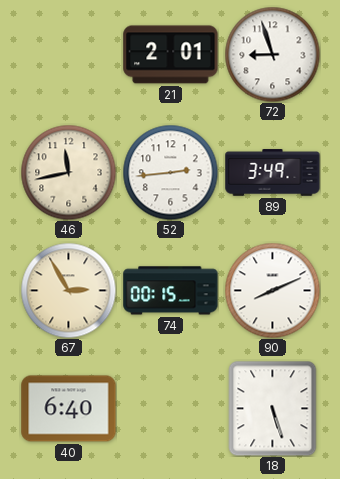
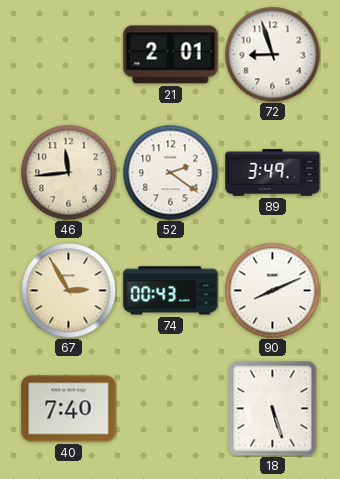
46: 11:43 -> 11:44 (68, 172)
52: 2:44 -> 2:21 (170, 172)
74: 00:15 -> 00:43 (171, 291)
40: 6:40 -> 7:40 (69, 409)
